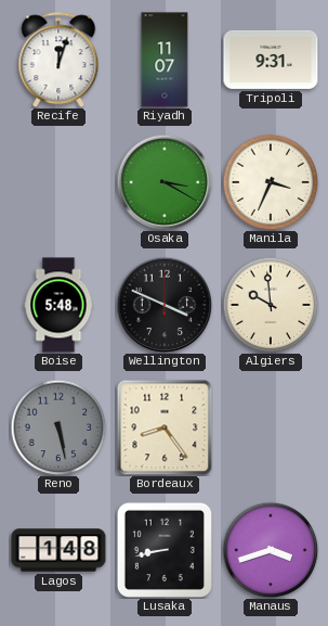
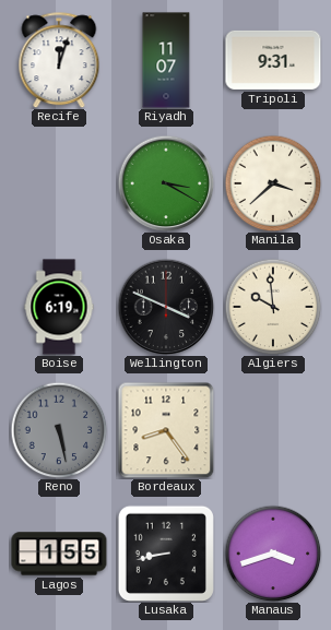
Manila: 3:34 -> 3:38 (273, 183)
Boise: 5:48 -> 6:19 (59, 307)
Lagos: 1:48 -> 1:55 (59, 554)
